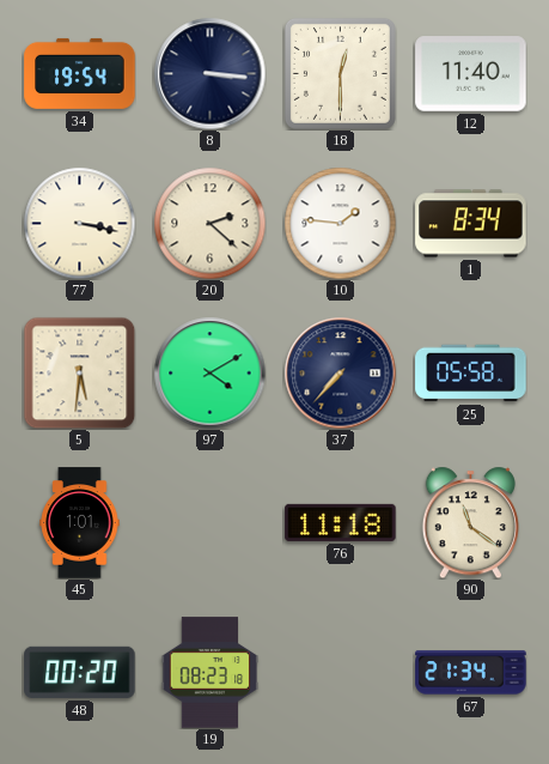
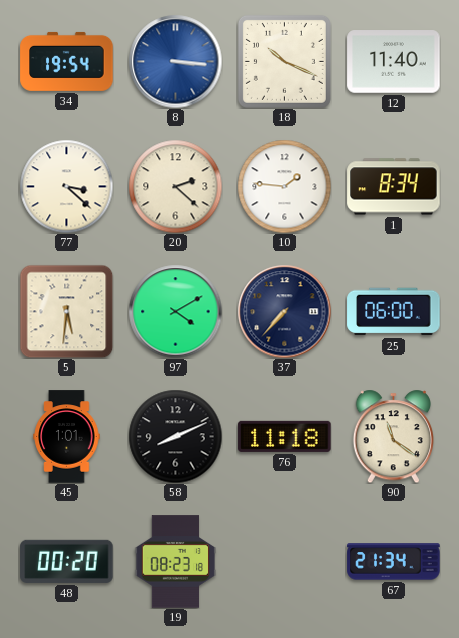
8 dial: navy -> blue (175, 61)
18: 12:30 -> 10:19 (284, 61)
77: 3:17 -> 3:22 (66, 186)
25: 05:58 -> 06:00 (394, 312)
58: none -> 8:11 (175, 436)
